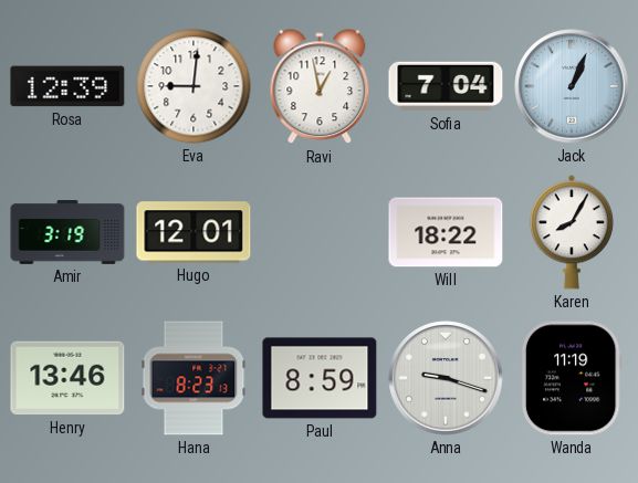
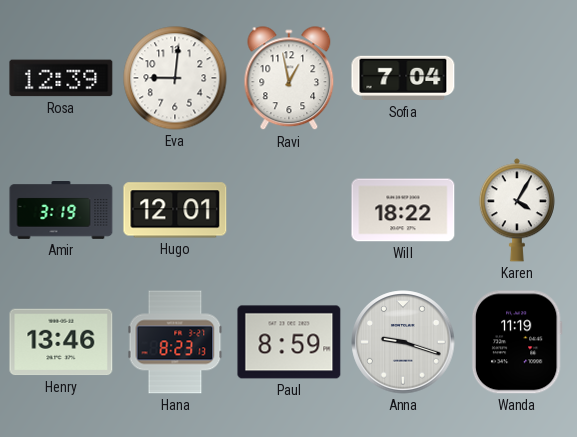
Jack: 1:04 -> none (572, 86)
Karen: 8:05 -> 4:05 (517, 210)
